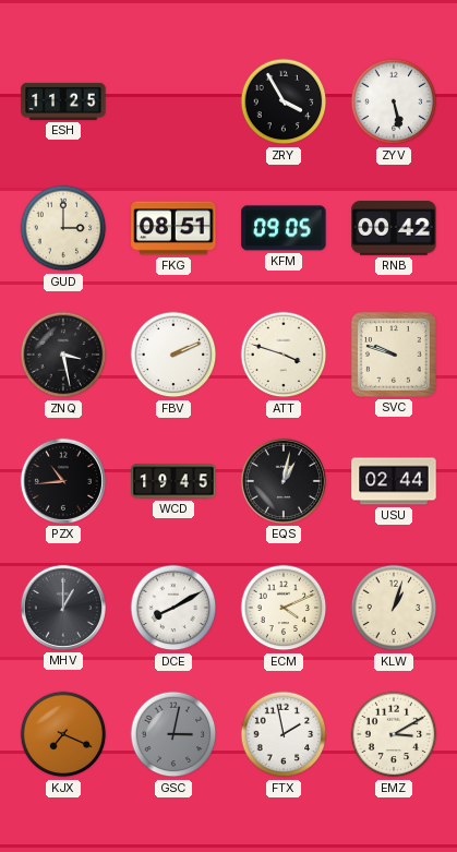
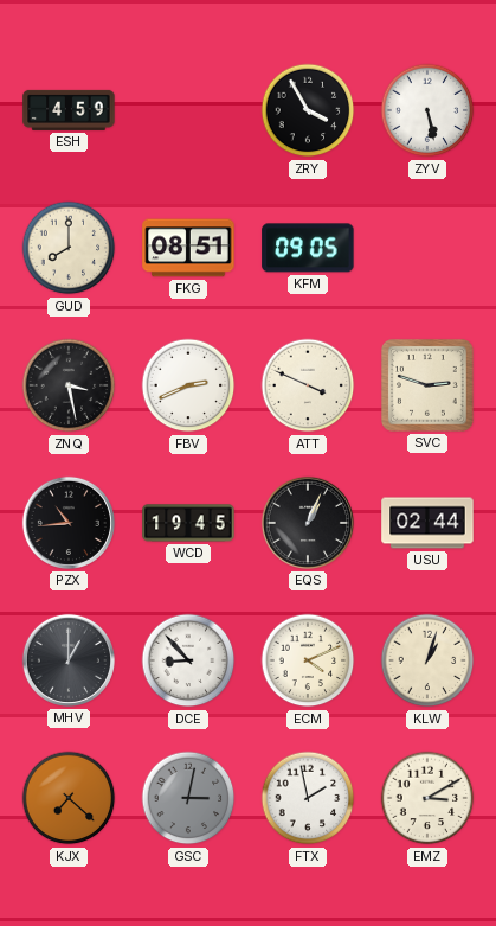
ESH: 11:25 -> 4:59 (69, 110)
GUD: 3:00 -> 8:00 (69, 248)
RNB: 00:42 -> none (394, 228)
FBV: 2:11 -> 2:41 (188, 385)
ATT: 3:48 -> 3:49 (308, 385)
SVC: 9:48 -> 2:48 (427, 385)
EQS: 1:02 -> 1:04 (308, 523)
DCE: 8:10 -> 8:53 (188, 660)
KJX: 7:19 -> 7:22 (69, 798)
